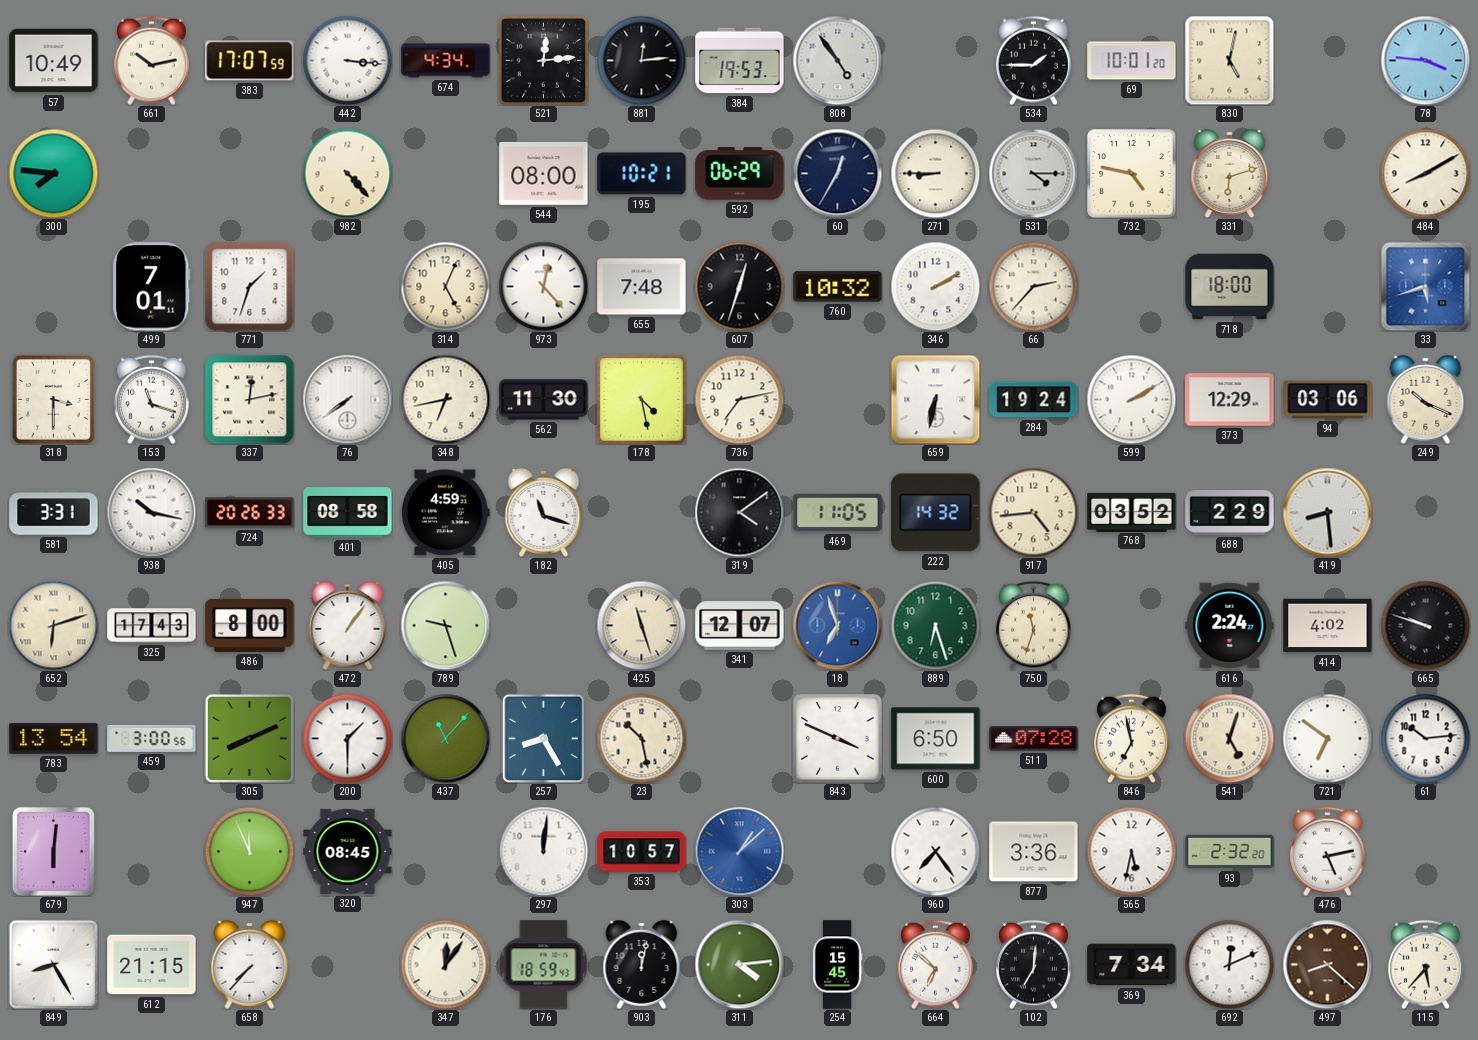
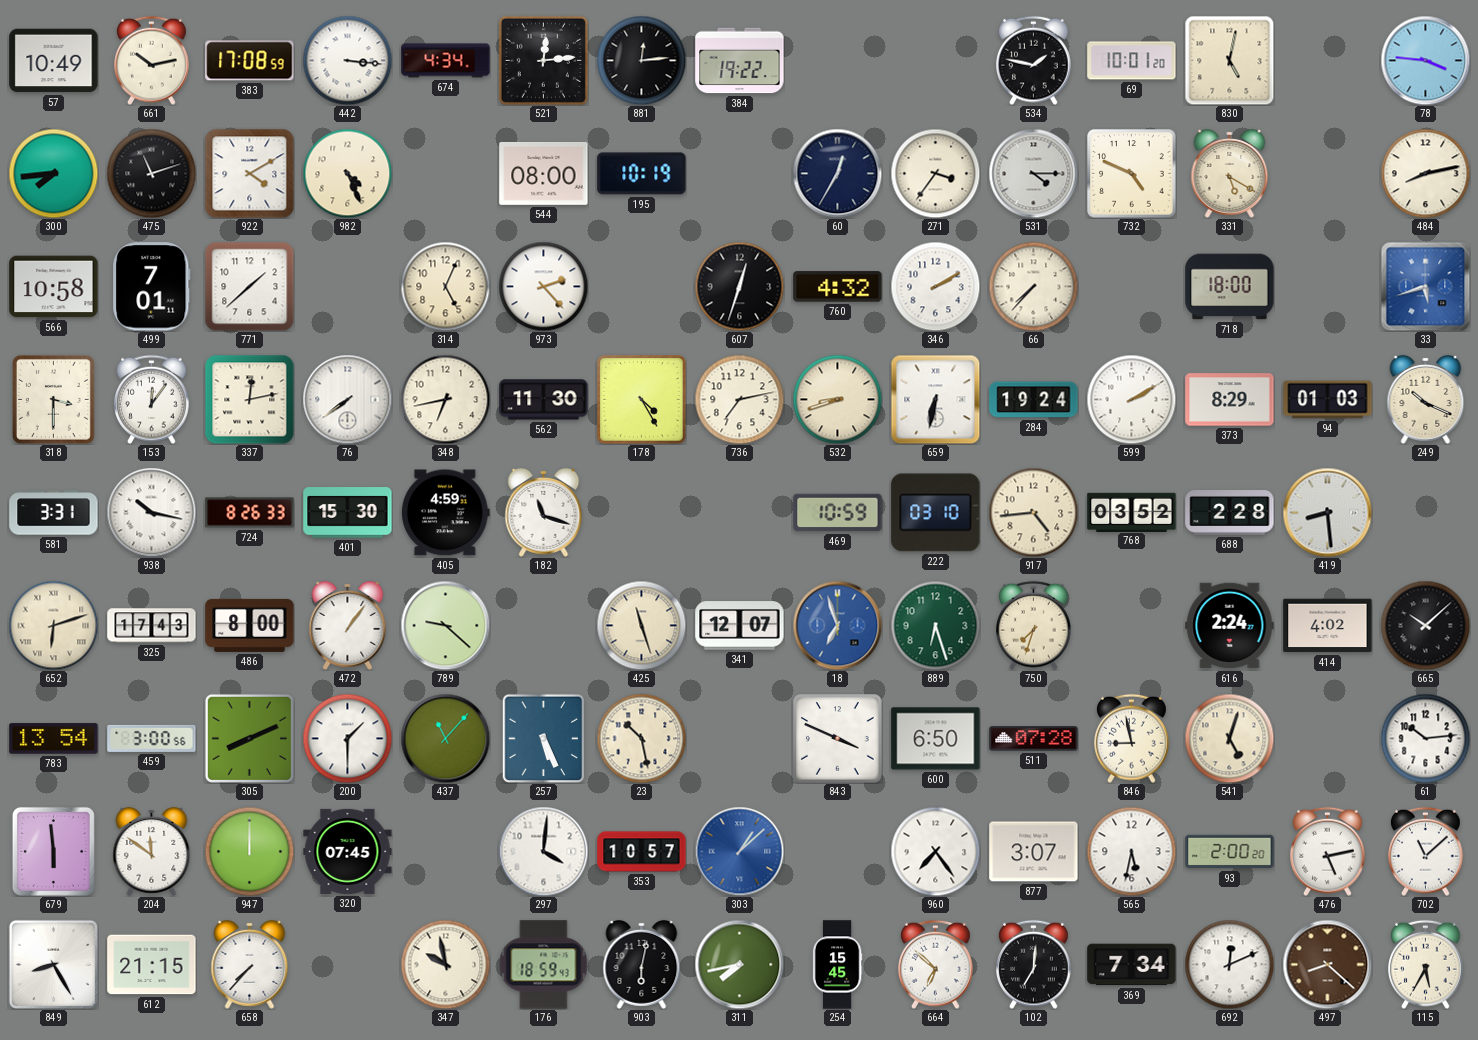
383: 17:07 -> 17:08 (250, 61)
384: 19:53 -> 19:22 (740, 61)
808: 4:54 -> none (837, 60)
534: 1:45 -> 1:47 (1034, 60)
300: 7:46 -> 7:44 (53, 173)
475: none -> 11:12 (151, 173)
922: none -> 4:10 (249, 173)
982: 4:23 -> 4:26 (347, 173)
195: 10:21 -> 10:19 (642, 174)
592: 06:29 -> none (740, 174)
271: 8:45 -> 3:36 (935, 173)
732: 4:47 -> 4:49 (1132, 174)
331: 6:12 -> 5:20 (1230, 173)
484: 8:10 -> 8:13 (1425, 173)
566: none -> 10:58 (54, 287)
771: 1:33 -> 1:38 (249, 286)
973: 12:23 -> 2:23 (543, 286)
655: 7:48 -> none (642, 287)
760: 10:32 -> 4:32 (838, 287)
66: 2:37 -> 7:37 (1033, 286)
153: 11:18 -> 12:06 (152, 399)
178: 4:28 -> 4:25 (642, 400)
532: none -> 8:42 (837, 399)
373: 12:29 -> 8:29 (1230, 400)
94: 03:06 -> 01:03 (1328, 400)
724: 20:26 -> 8:26 (250, 513)
401: 08:58 -> 15:30 (348, 513)
319: 4:09 -> none (739, 512)
469: 11:05 -> 10:59 (838, 513)
222: 14:32 -> 03:10 (936, 513)
688: 2:29 -> 2:28 (1230, 513)
789: 9:27 -> 9:22 (445, 625)
750: 11:33 -> 7:33 (1034, 625)
665: 9:48 -> 10:08 (1425, 625)
257: 8:25 -> 5:26 (544, 738)
846: 6:58 -> 8:58 (1132, 738)
721: 6:51 -> none (1327, 738)
679: 6:01 -> 5:59 (53, 851)
204: none -> 11:51 (152, 851)
947: 11:56 -> 12:00 (249, 851)
320: 08:45 -> 07:45 (348, 851)
297: 12:01 -> 4:01 (543, 851)
877: 3:36 -> 3:07 (1034, 852)
93: 2:32 -> 2:00 (1230, 852)
702: none -> 11:08 (1426, 851)
347: 12:06 -> 9:58 (445, 964)
903: 12:02 -> 6:02 (642, 964)
311: 4:14 -> 7:43 (739, 964)
115: 5:37 -> 5:35 (1426, 964)
